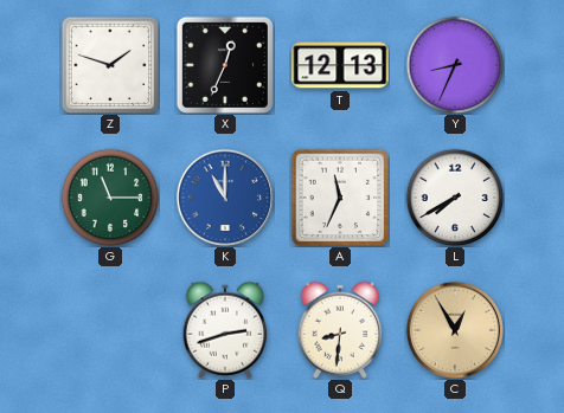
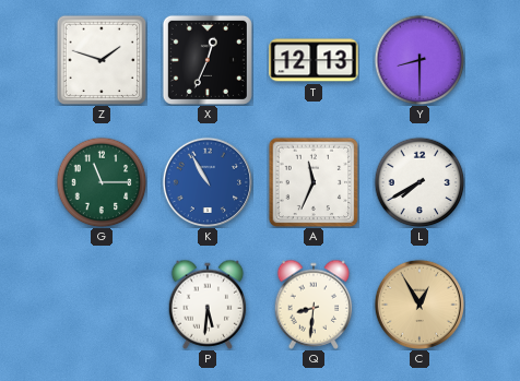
Y: 8:34 -> 8:30 (419, 60)
K: 11:00 -> 10:55 (206, 181)
P: 2:42 -> 5:31 (208, 305)
